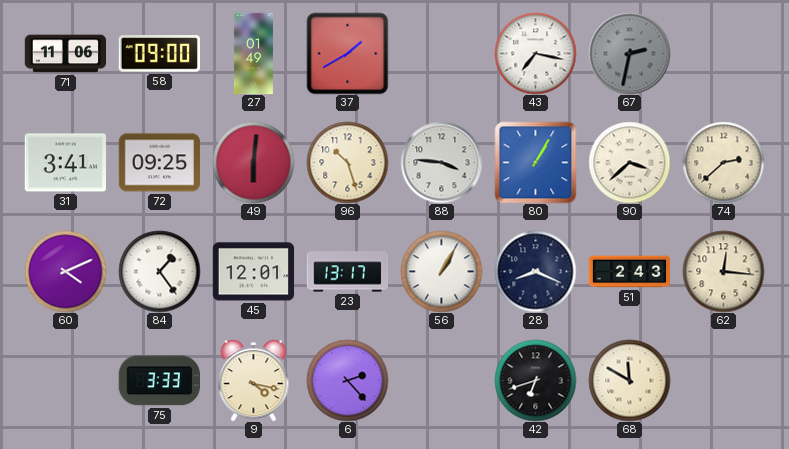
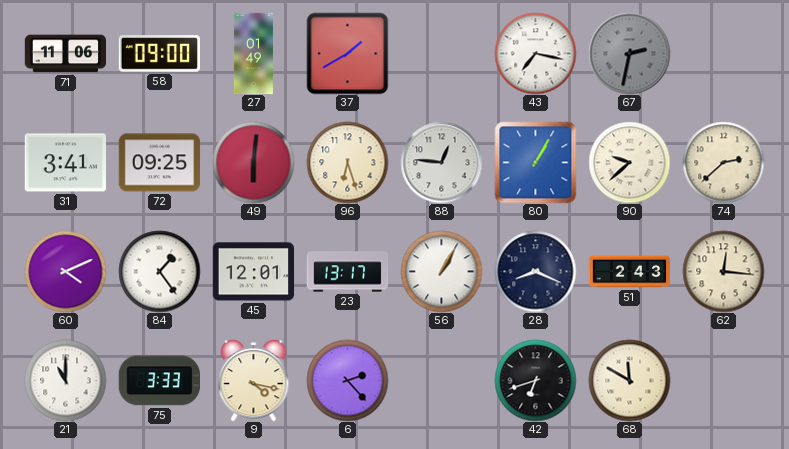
96: 10:27 -> 6:27 (347, 162)
88: 3:46 -> 12:46 (441, 162)
90: 3:38 -> 9:38 (629, 162)
21: none -> 11:00 (65, 380)
